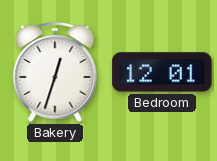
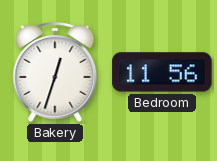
Bedroom: 12:01 -> 11:56 (162, 72)
